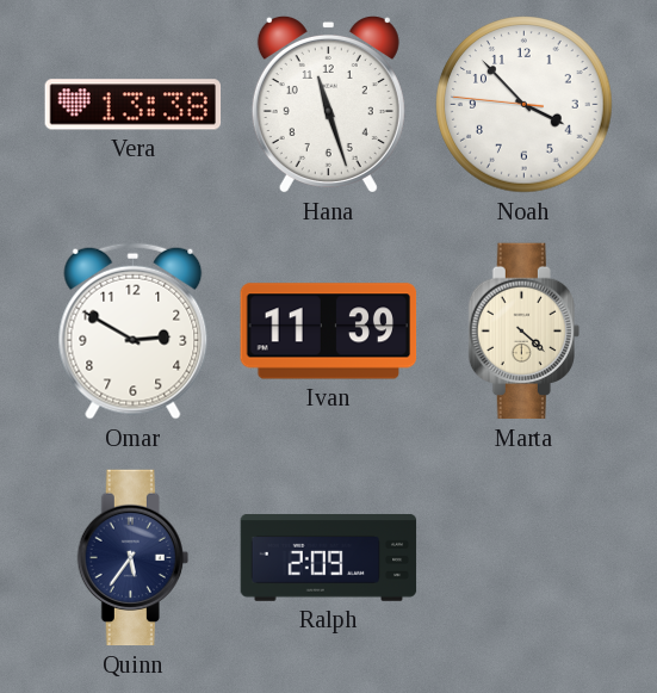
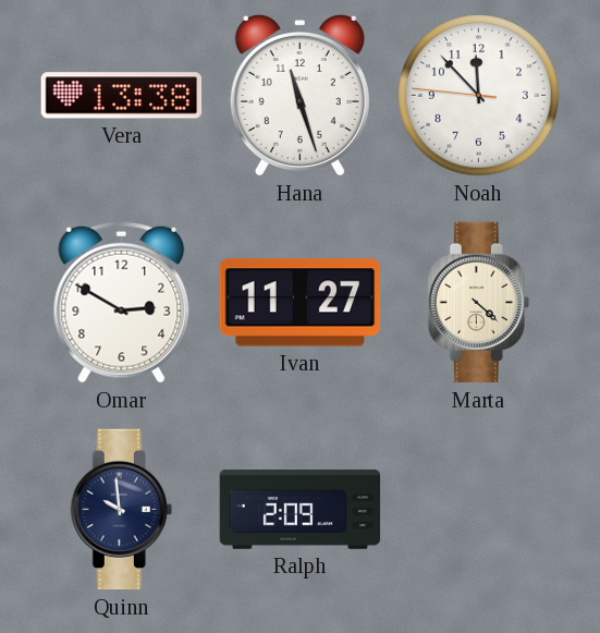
Noah: 3:52 -> 11:52 (479, 96)
Ivan: 11:39 -> 11:27 (301, 303)
Quinn: 5:36 -> 9:59 (121, 510)
